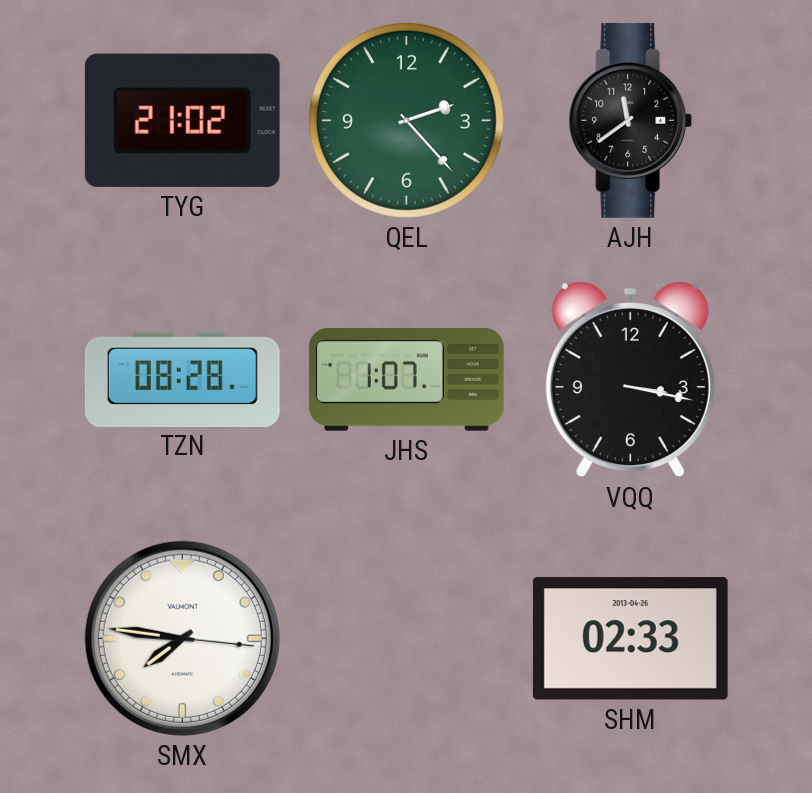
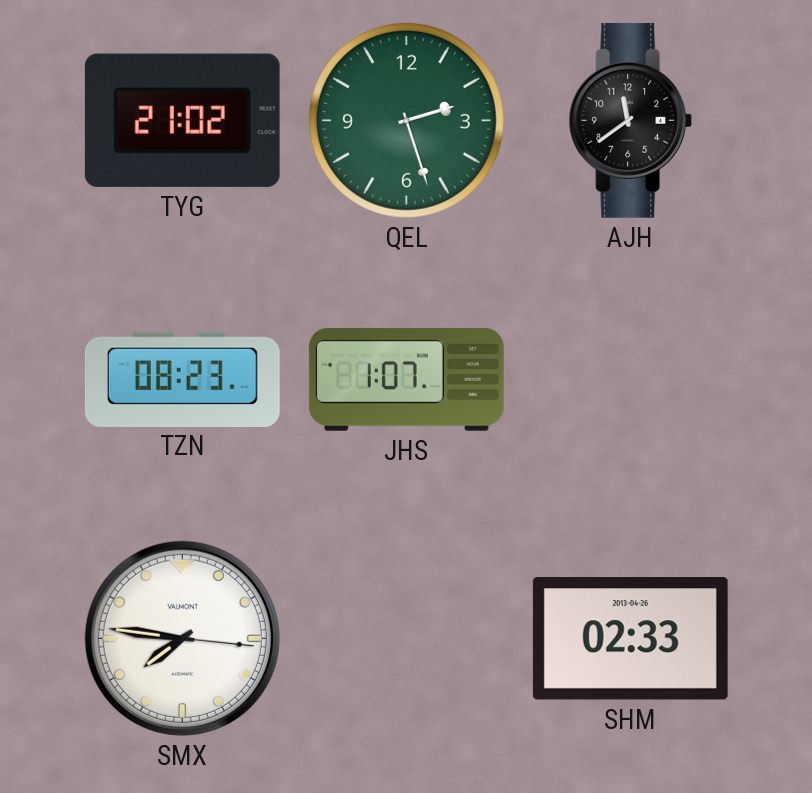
QEL: 2:23 -> 2:27 (406, 120)
TZN: 08:28 -> 08:23 (182, 379)
VQQ: 3:17 -> none (630, 380)
